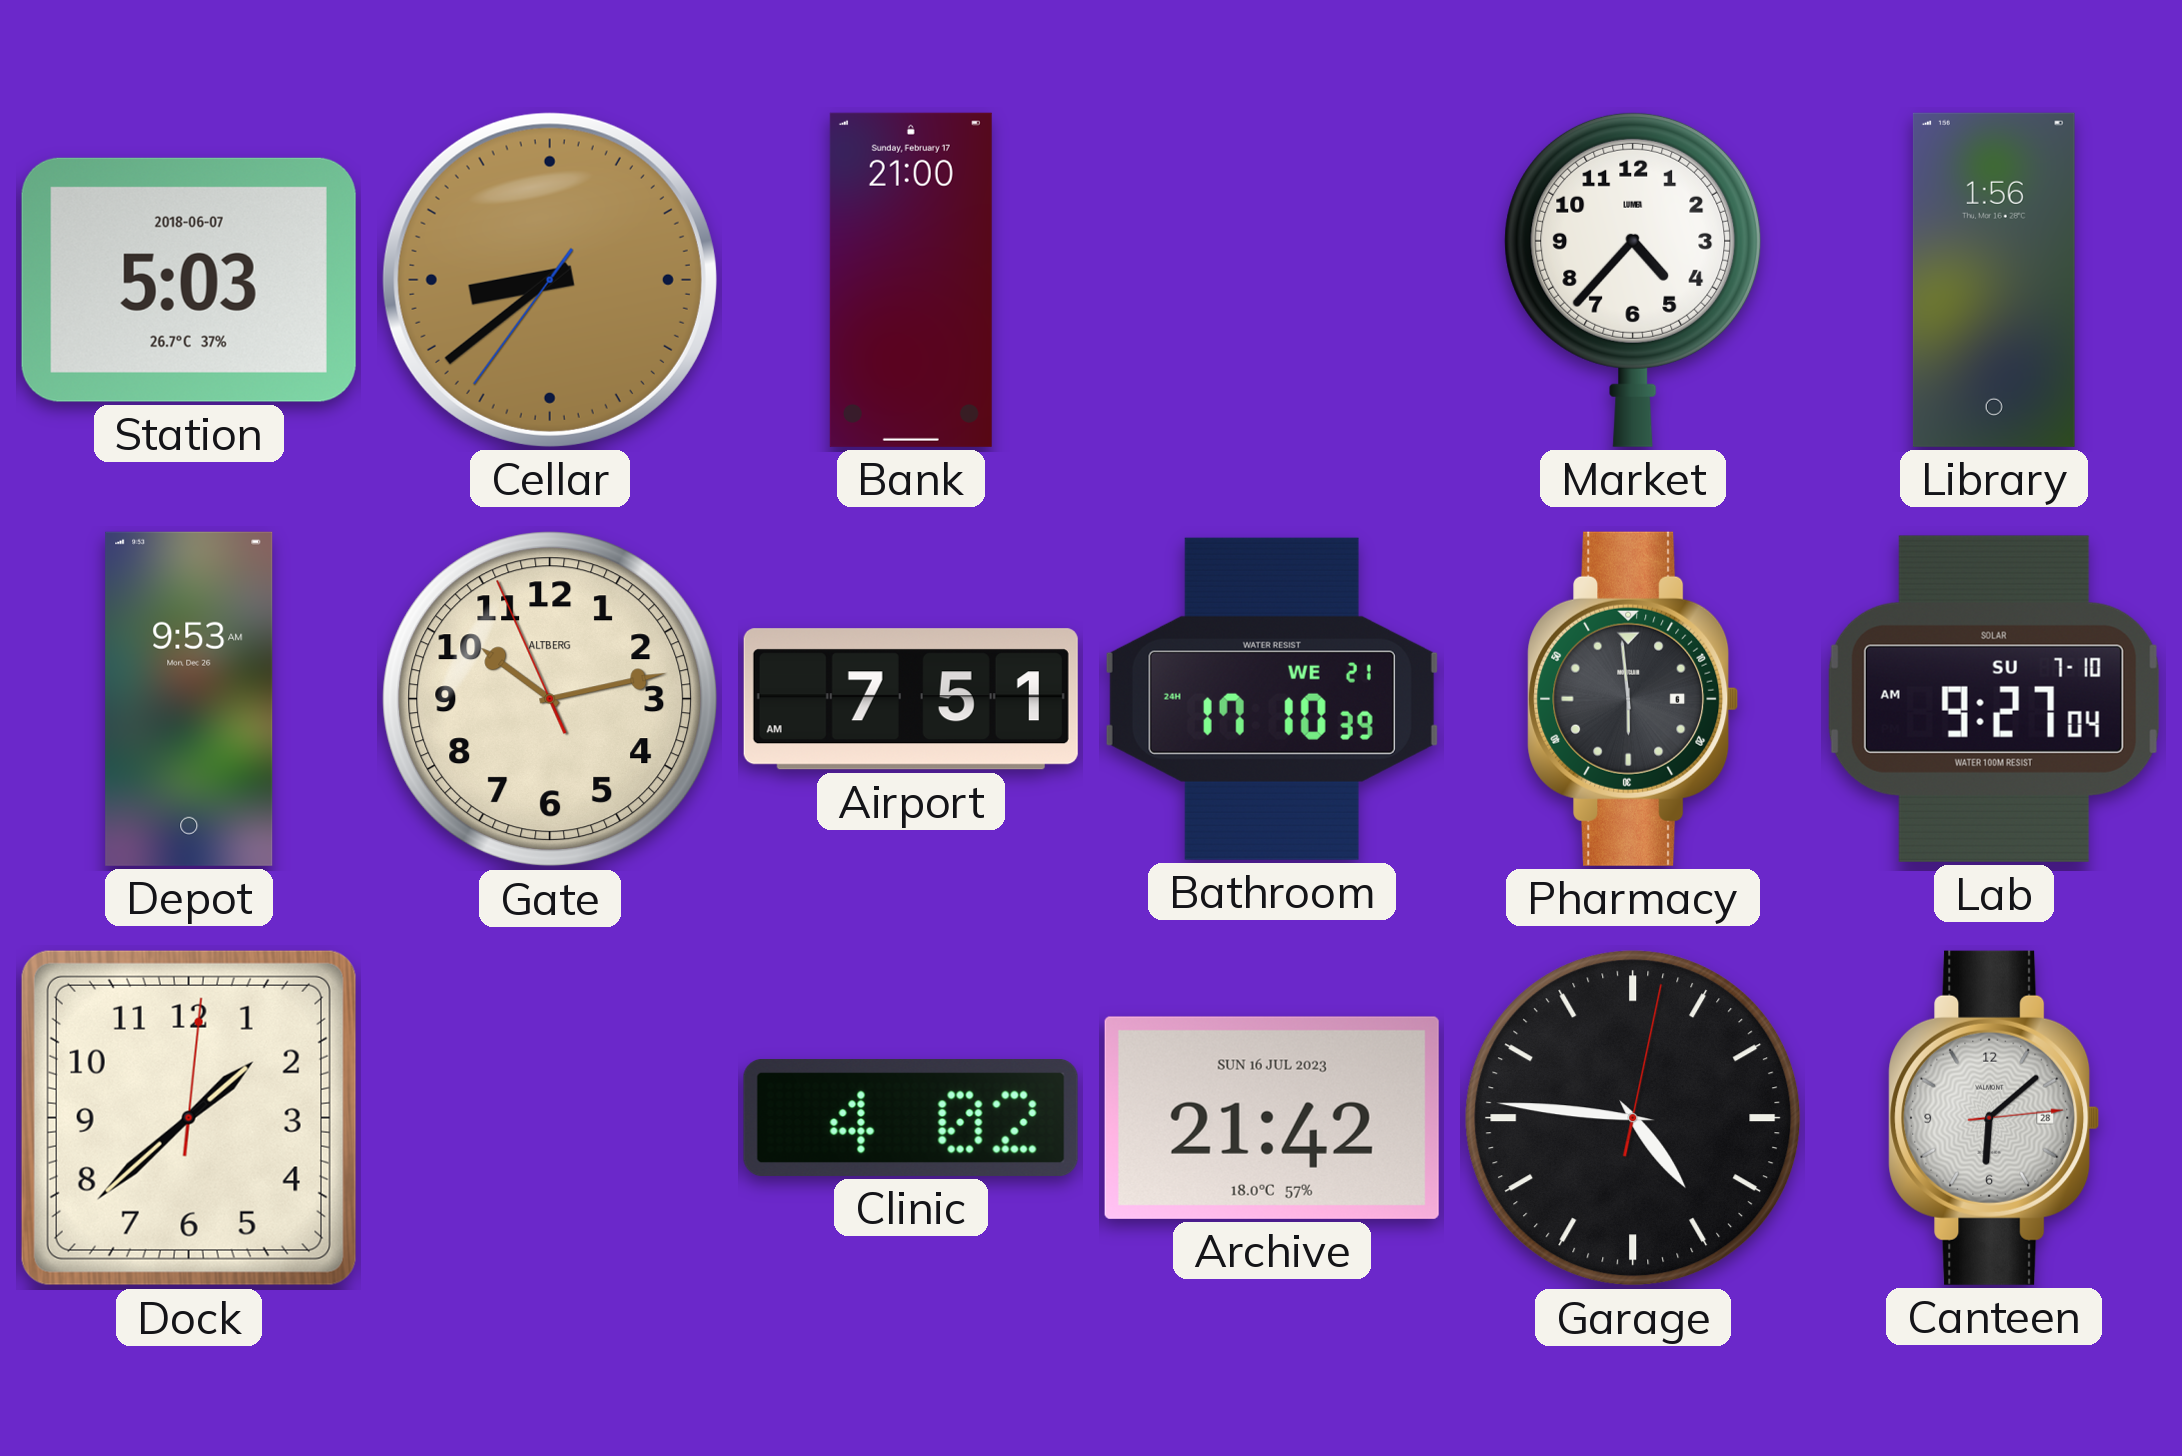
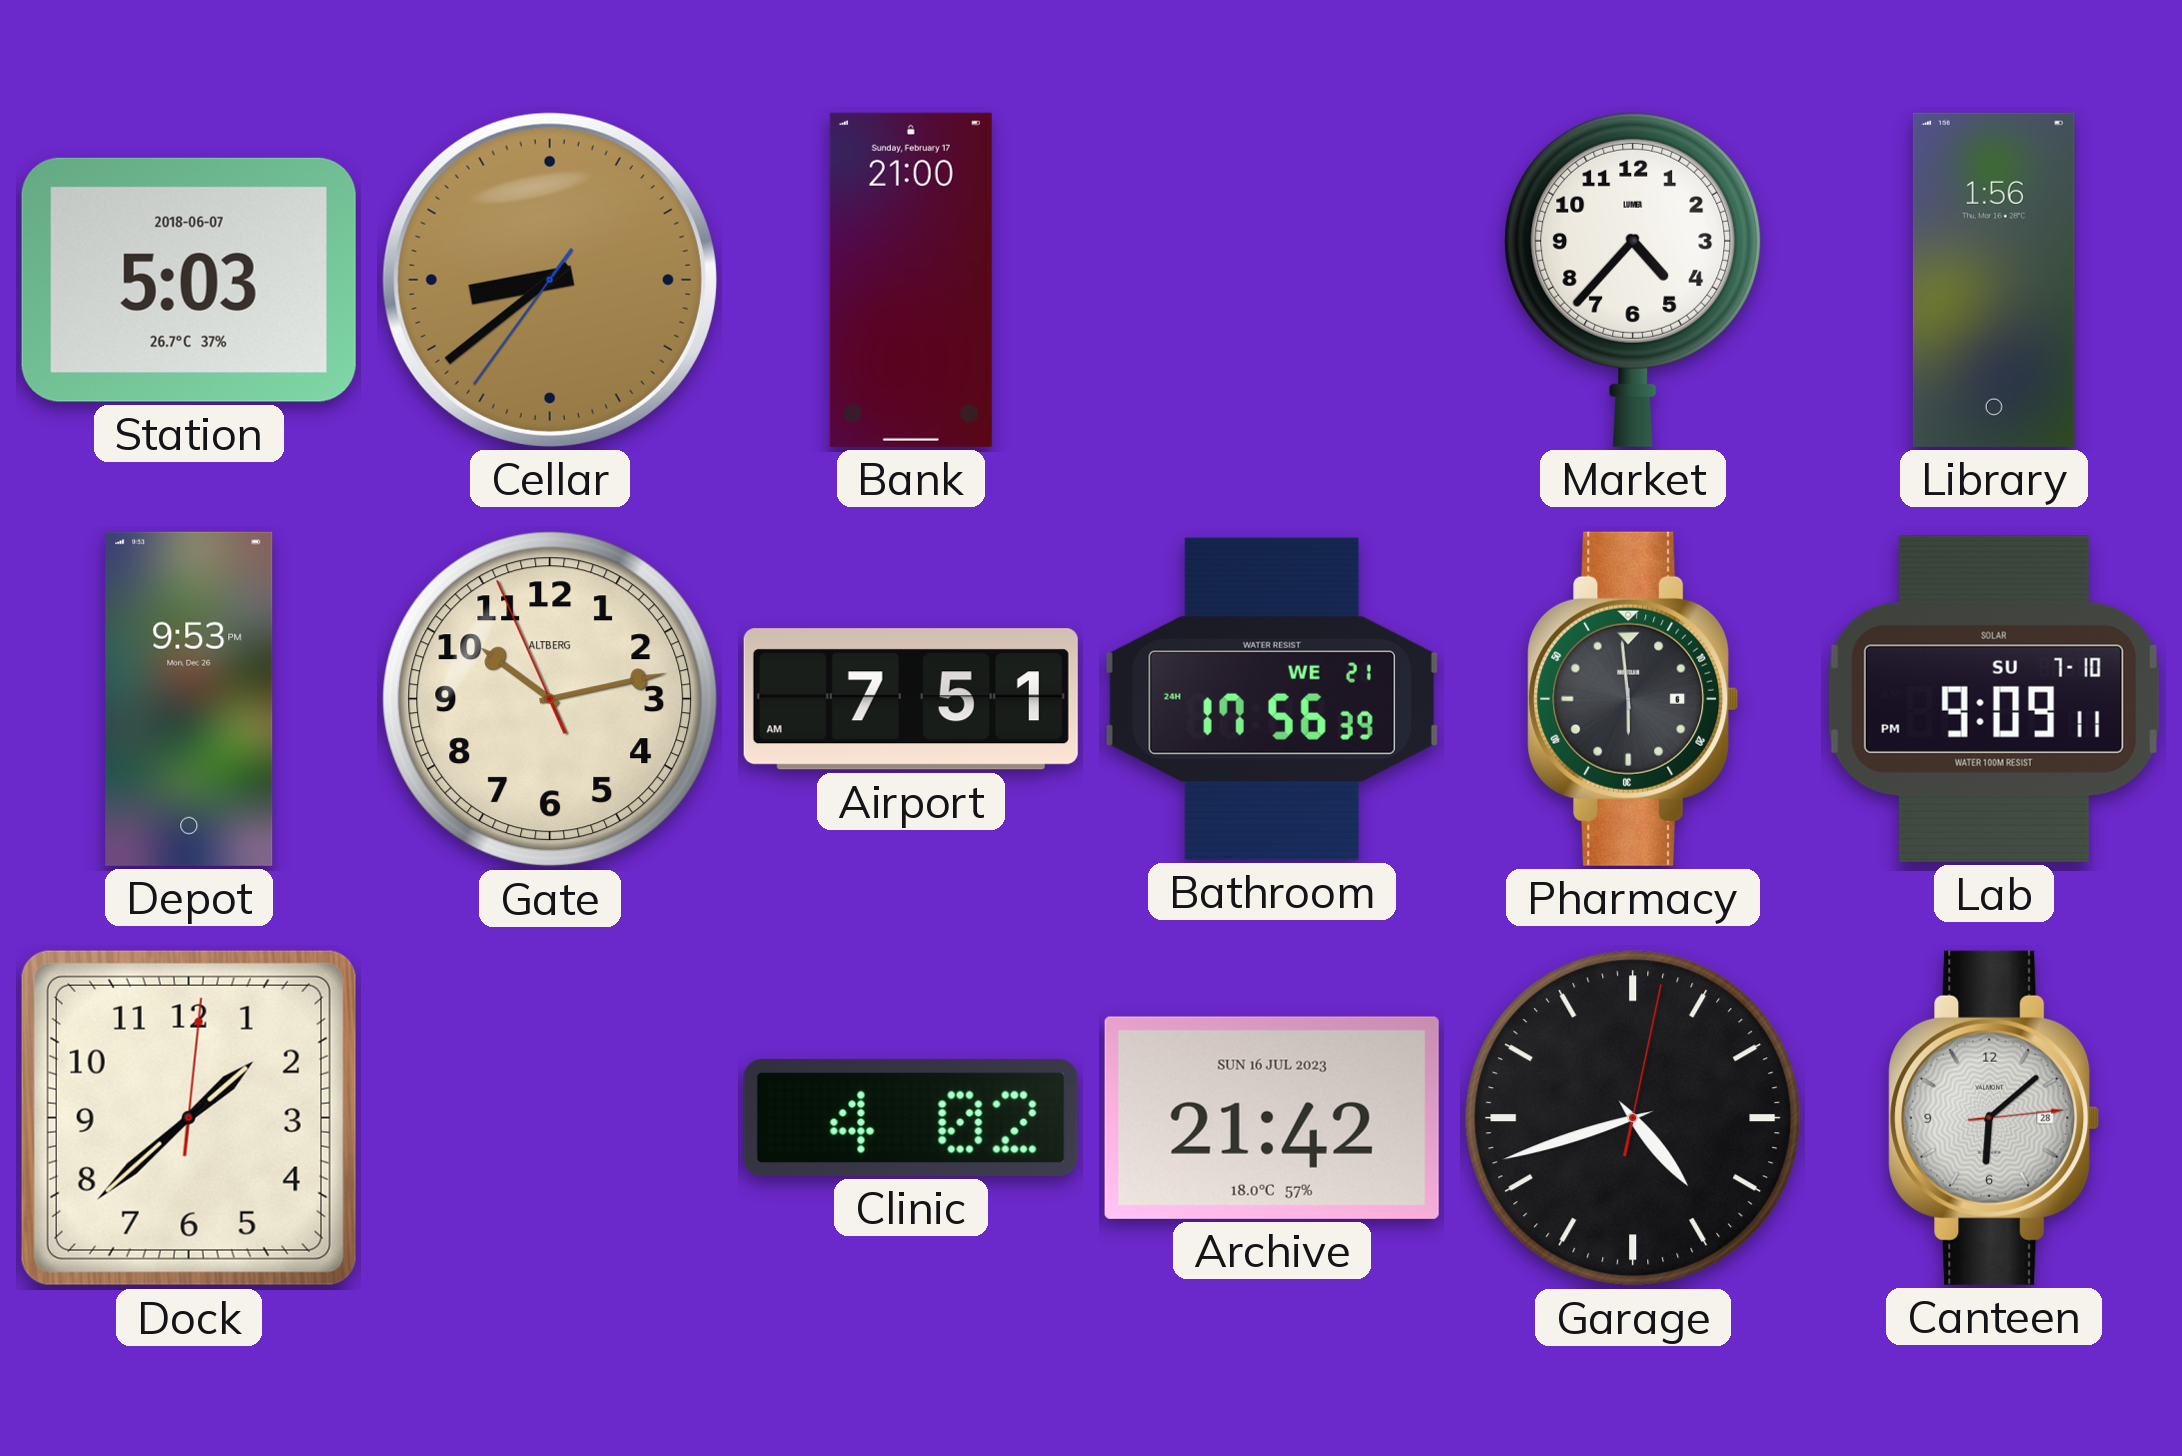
Depot: 9:53 AM -> 9:53 PM (189, 699)
Bathroom: 17:10 -> 17:56 (1272, 699)
Lab: 9:27 -> 9:09 (1994, 699)
Garage: 4:46 -> 4:42 (1633, 1118)
